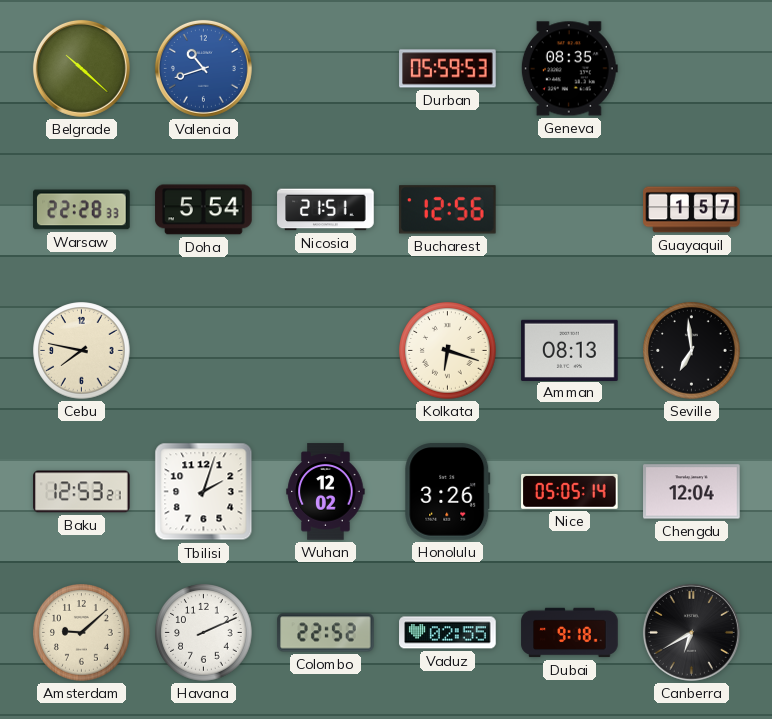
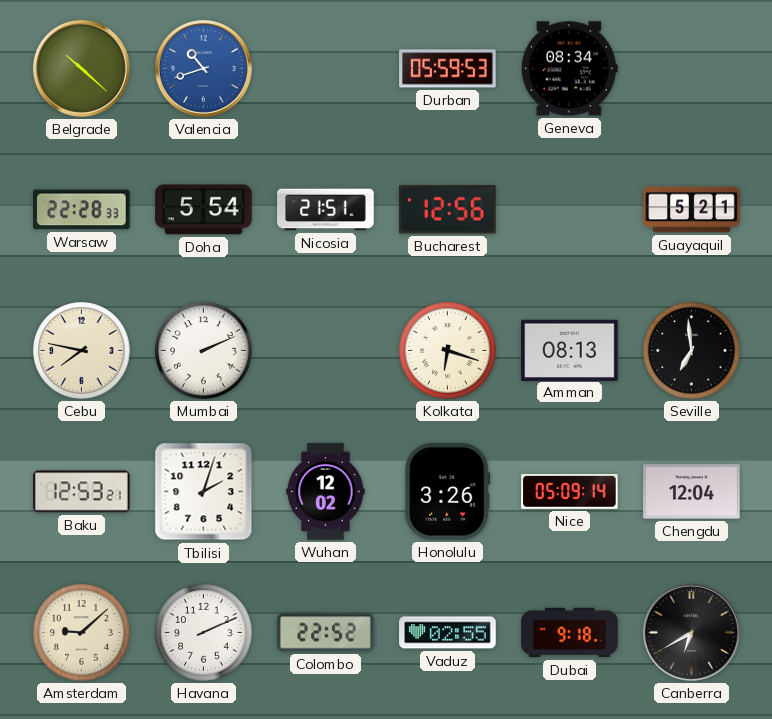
Geneva: 08:35 -> 08:34 (569, 69)
Guayaquil: 1:57 -> 5:21 (692, 210)
Mumbai: none -> 2:11 (204, 351)
Nice: 05:05 -> 05:09 (570, 491)
